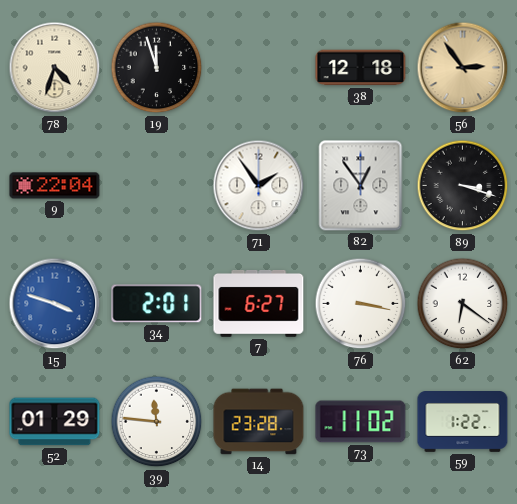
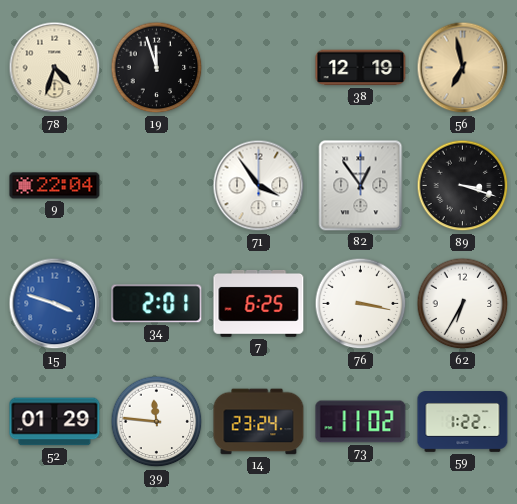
38: 12:18 -> 12:19 (361, 68)
56: 2:54 -> 6:58 (463, 68)
71: 1:54 -> 3:54 (259, 186)
7: 6:27 -> 6:25 (259, 303)
62: 6:21 -> 6:35 (463, 304)
14: 23:28 -> 23:24 (259, 422)
